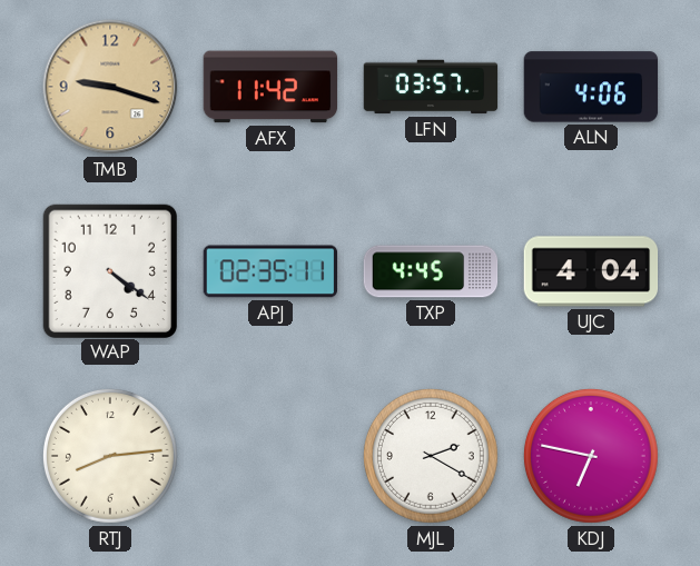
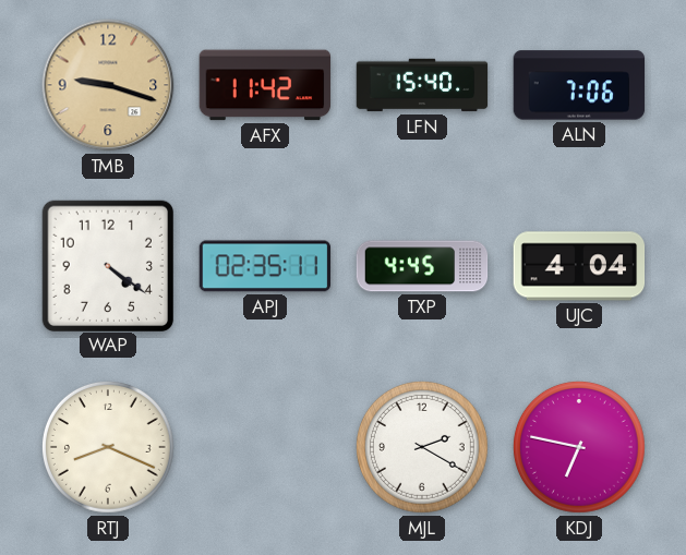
LFN: 03:57 -> 15:40 (422, 85)
ALN: 4:06 -> 7:06 (579, 85)
RTJ: 8:14 -> 8:19 (108, 447)
